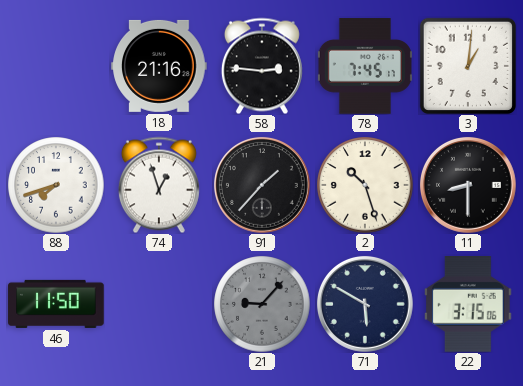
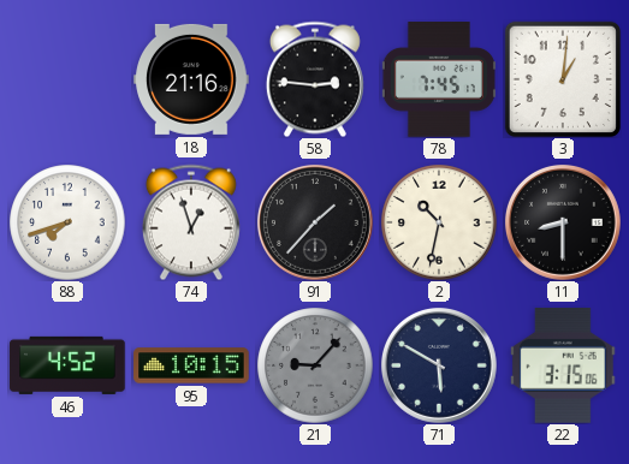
2: 10:27 -> 10:32 (439, 222)
46: 11:50 -> 4:52 (67, 365)
95: none -> 10:15 (191, 365)
